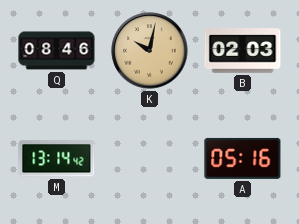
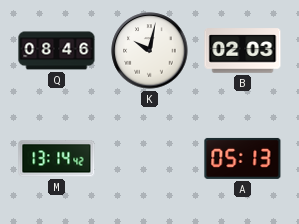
K dial: champagne -> white (150, 51)
A: 05:16 -> 05:13 (243, 158)
